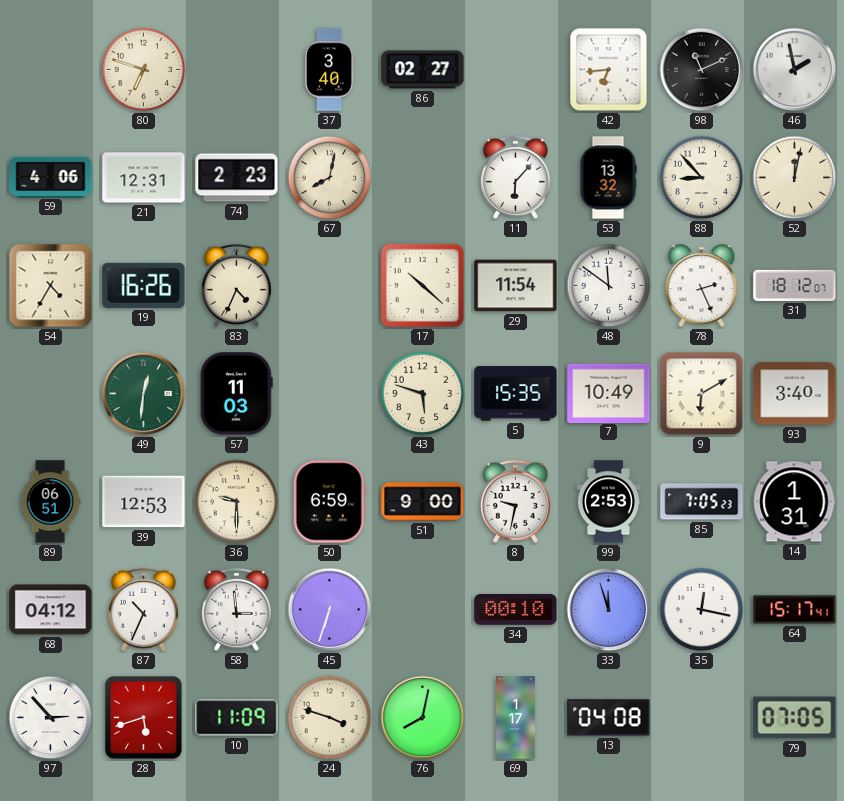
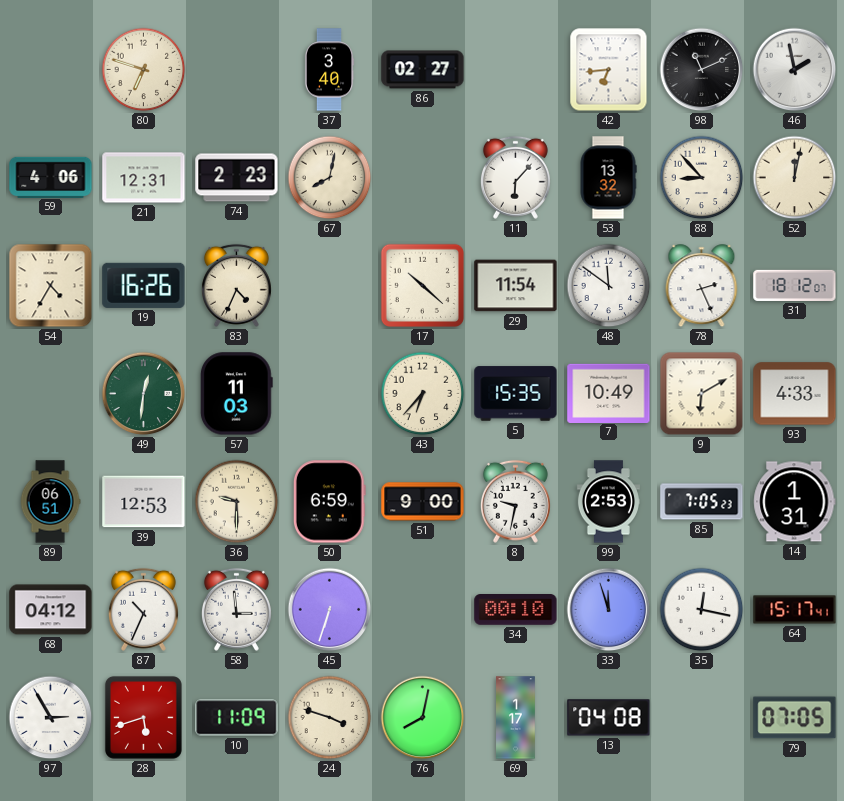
43: 5:48 -> 6:37 (423, 394)
93: 3:40 -> 4:33 (795, 394)
97: 2:53 -> 2:55 (51, 718)
